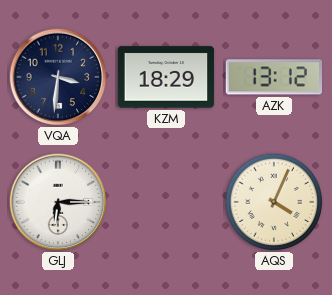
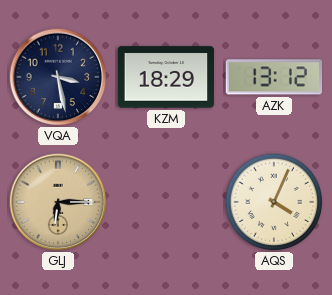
VQA: 3:31 -> 3:28 (58, 77)
GLJ dial: white -> champagne (58, 202)
